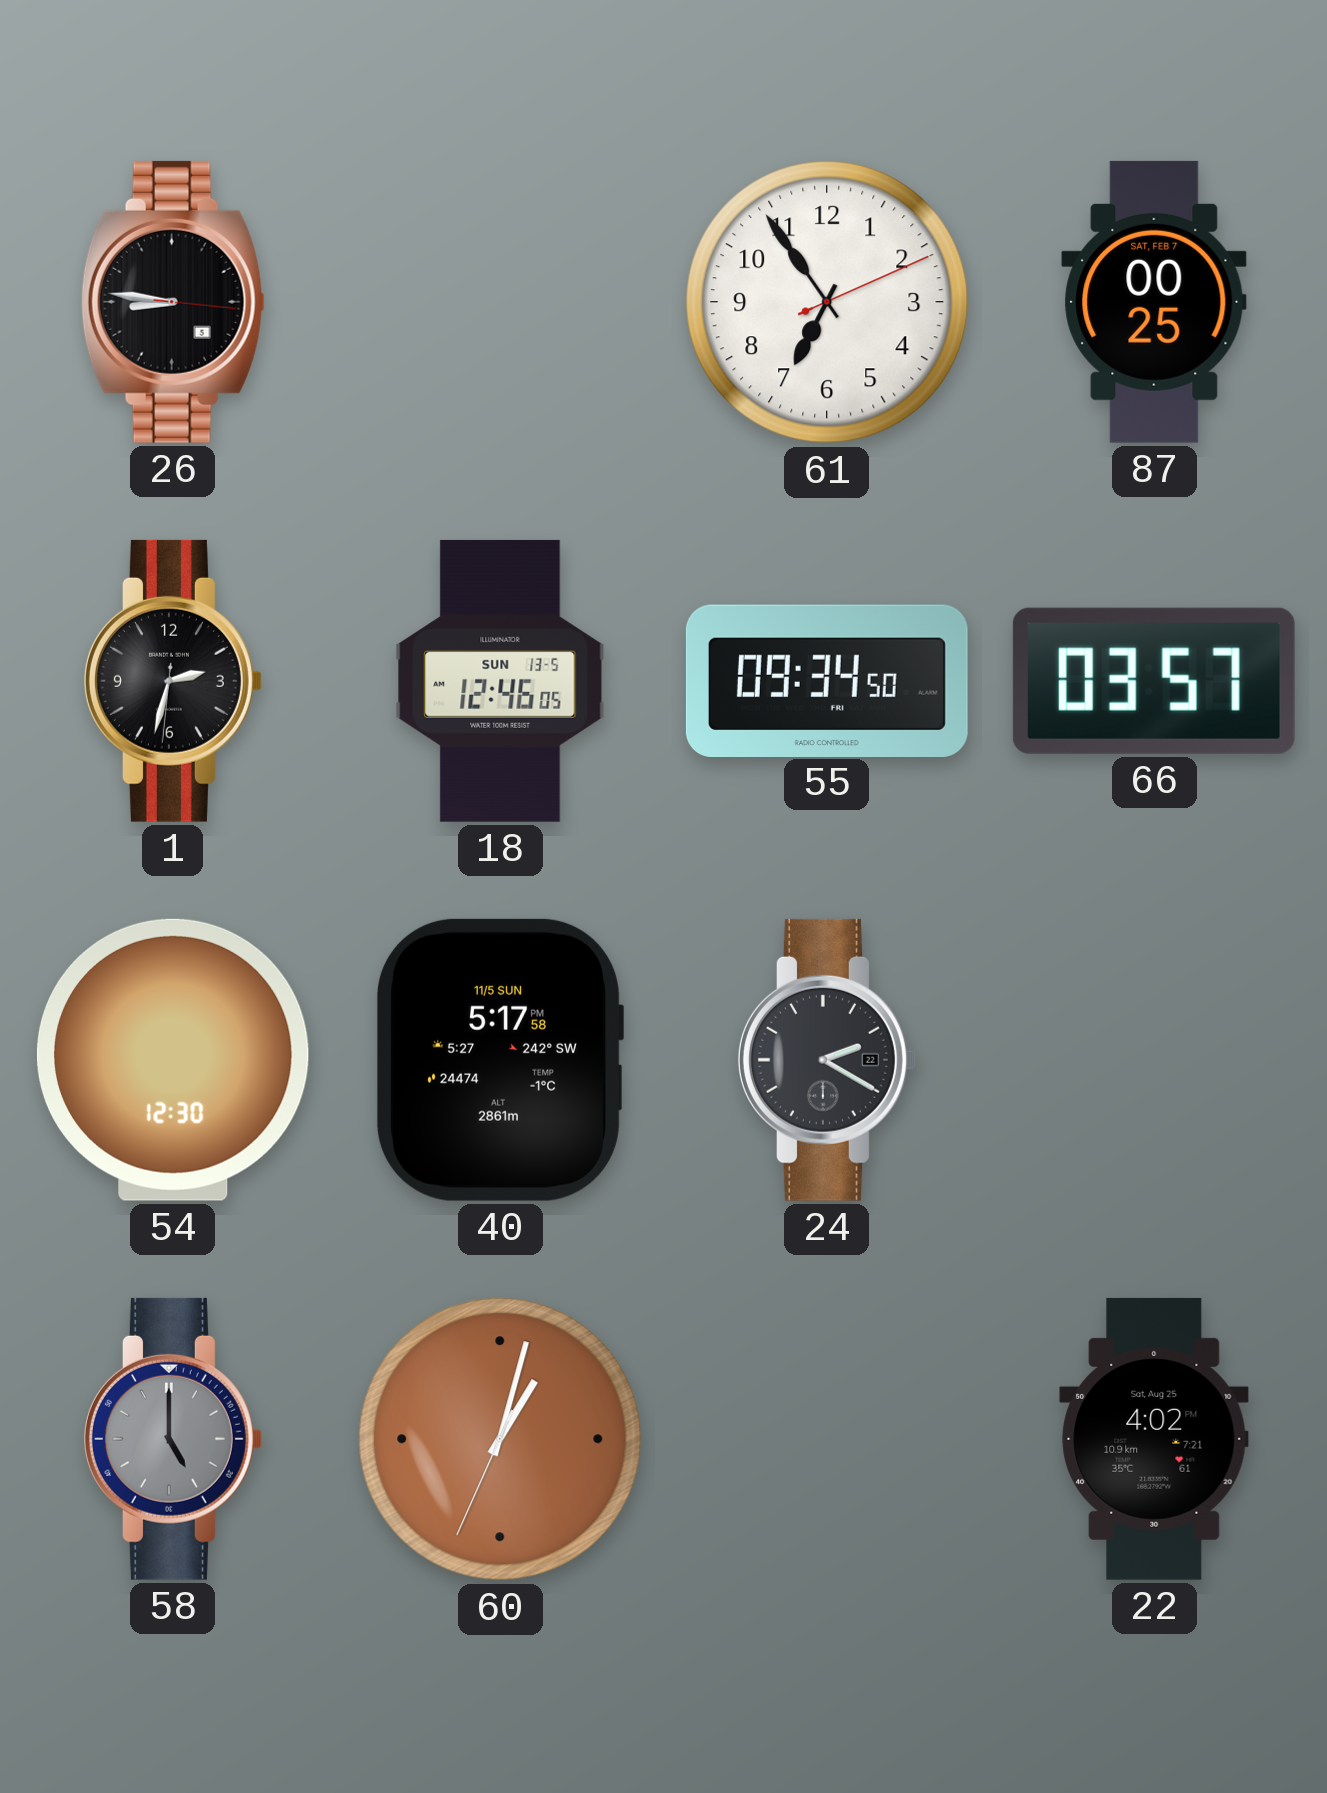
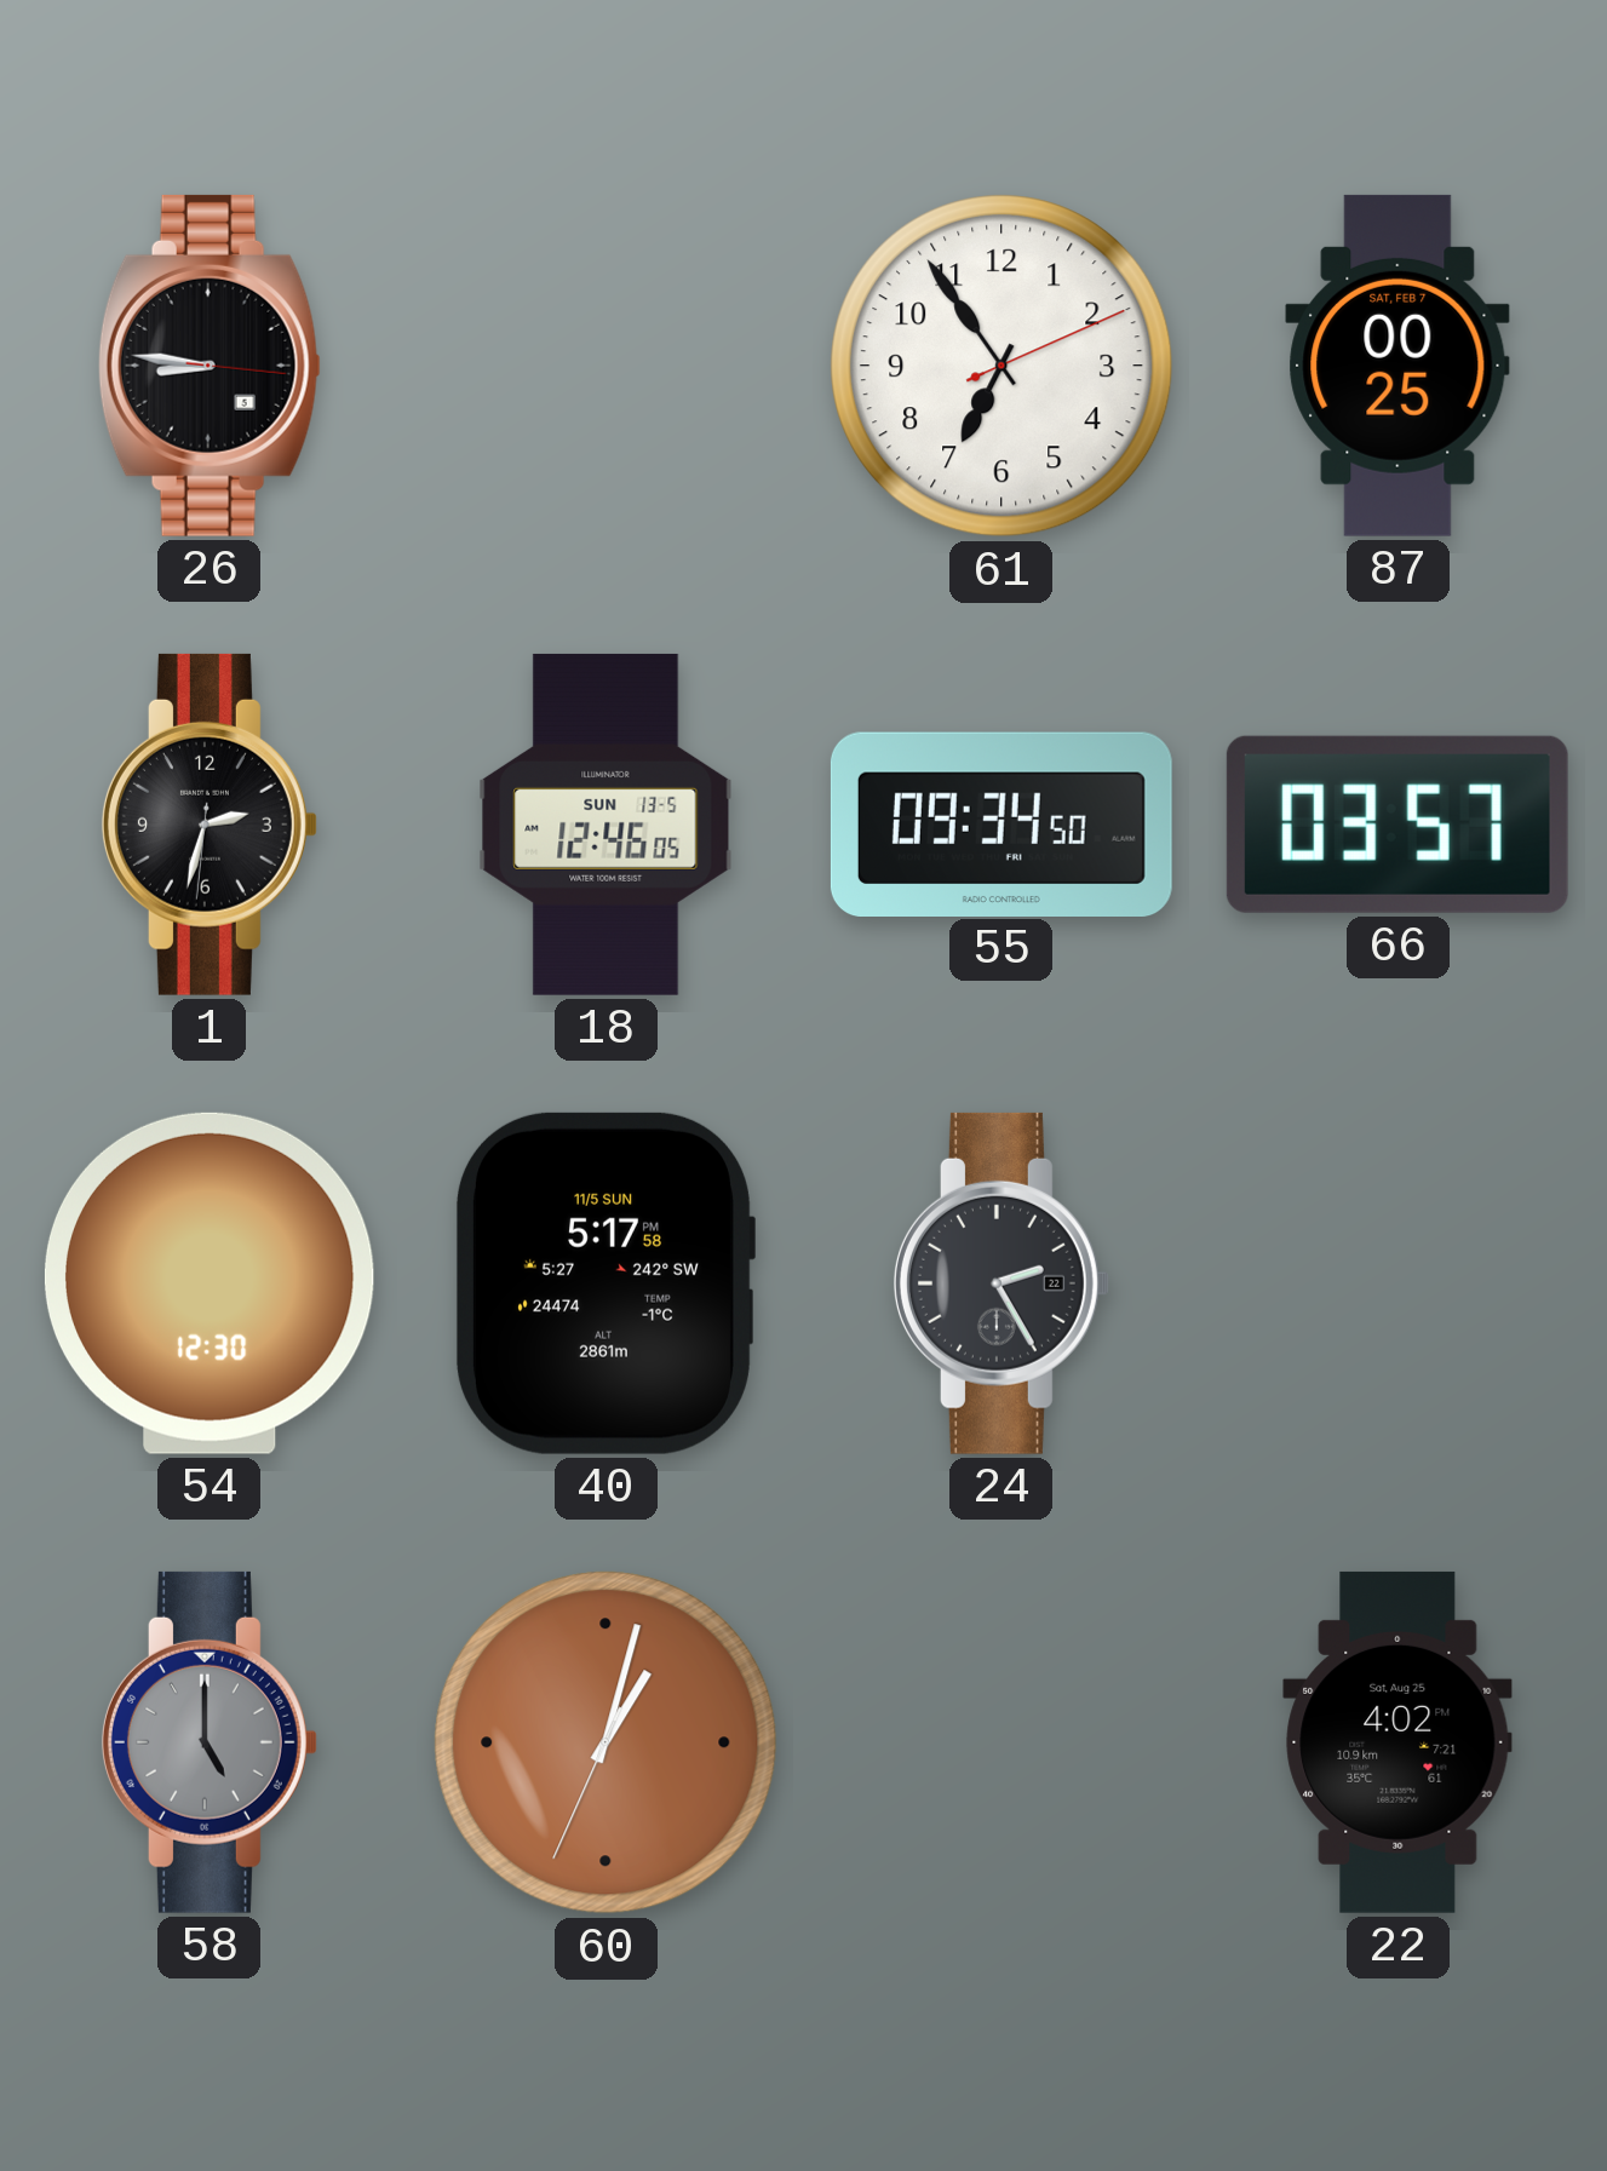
24: 2:20 -> 2:25 (1001, 1283)
